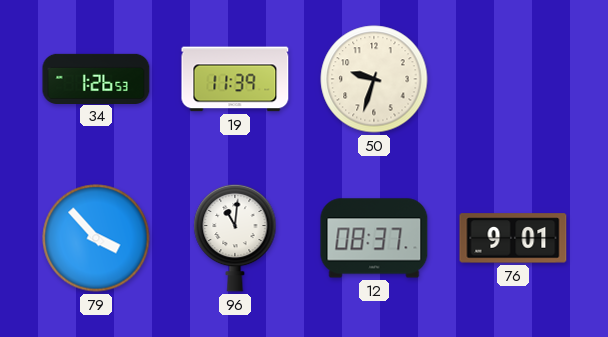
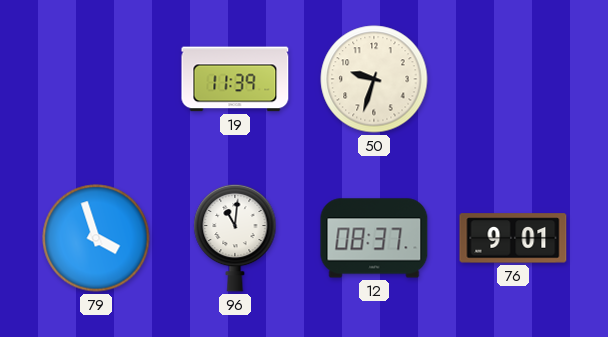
34: 1:26 -> none (96, 78)
79: 3:53 -> 3:57 (96, 238)
